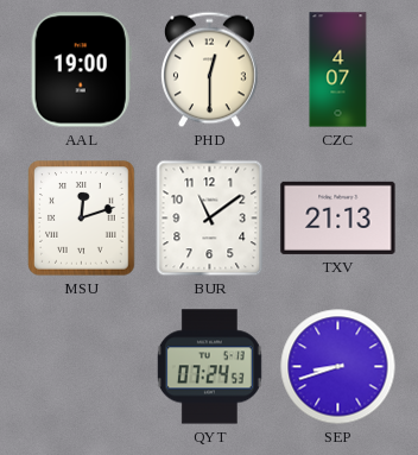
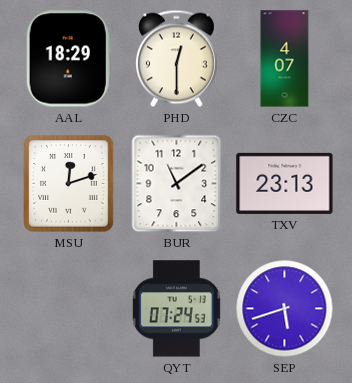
AAL: 19:00 -> 18:29 (68, 59)
TXV: 21:13 -> 23:13 (285, 183)
SEP: 8:42 -> 5:42 (285, 309)
